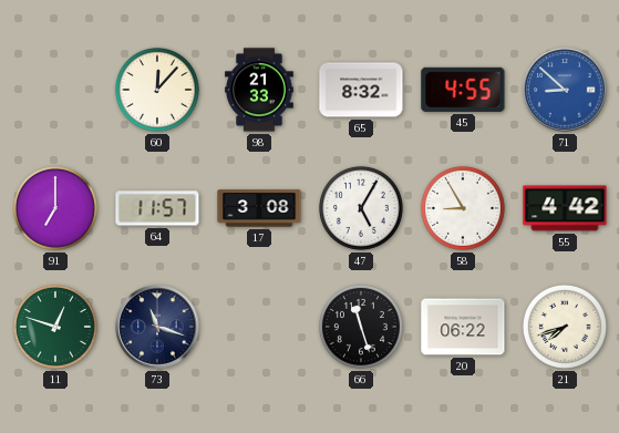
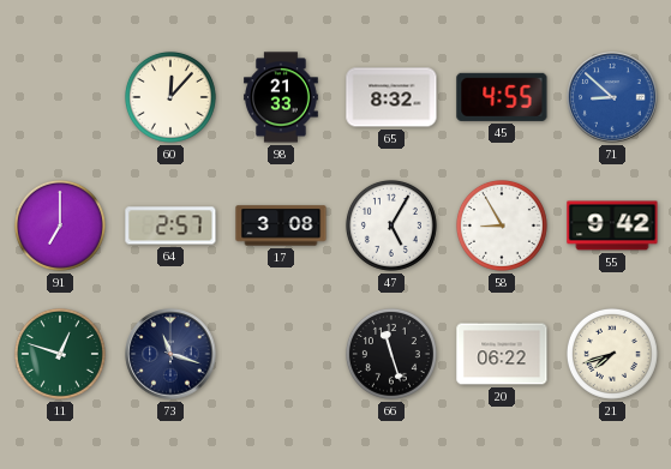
64: 11:57 -> 2:57 (170, 226)
55: 4:42 -> 9:42 (612, 226)
